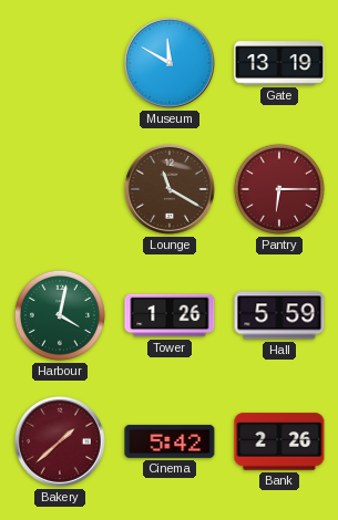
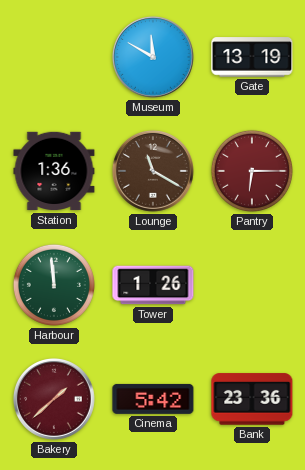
Station: none -> 1:36 (54, 171)
Harbour: 4:02 -> 11:59 (54, 285)
Hall: 5:59 -> none (279, 315)
Bank: 2:26 -> 23:36 (252, 399)
